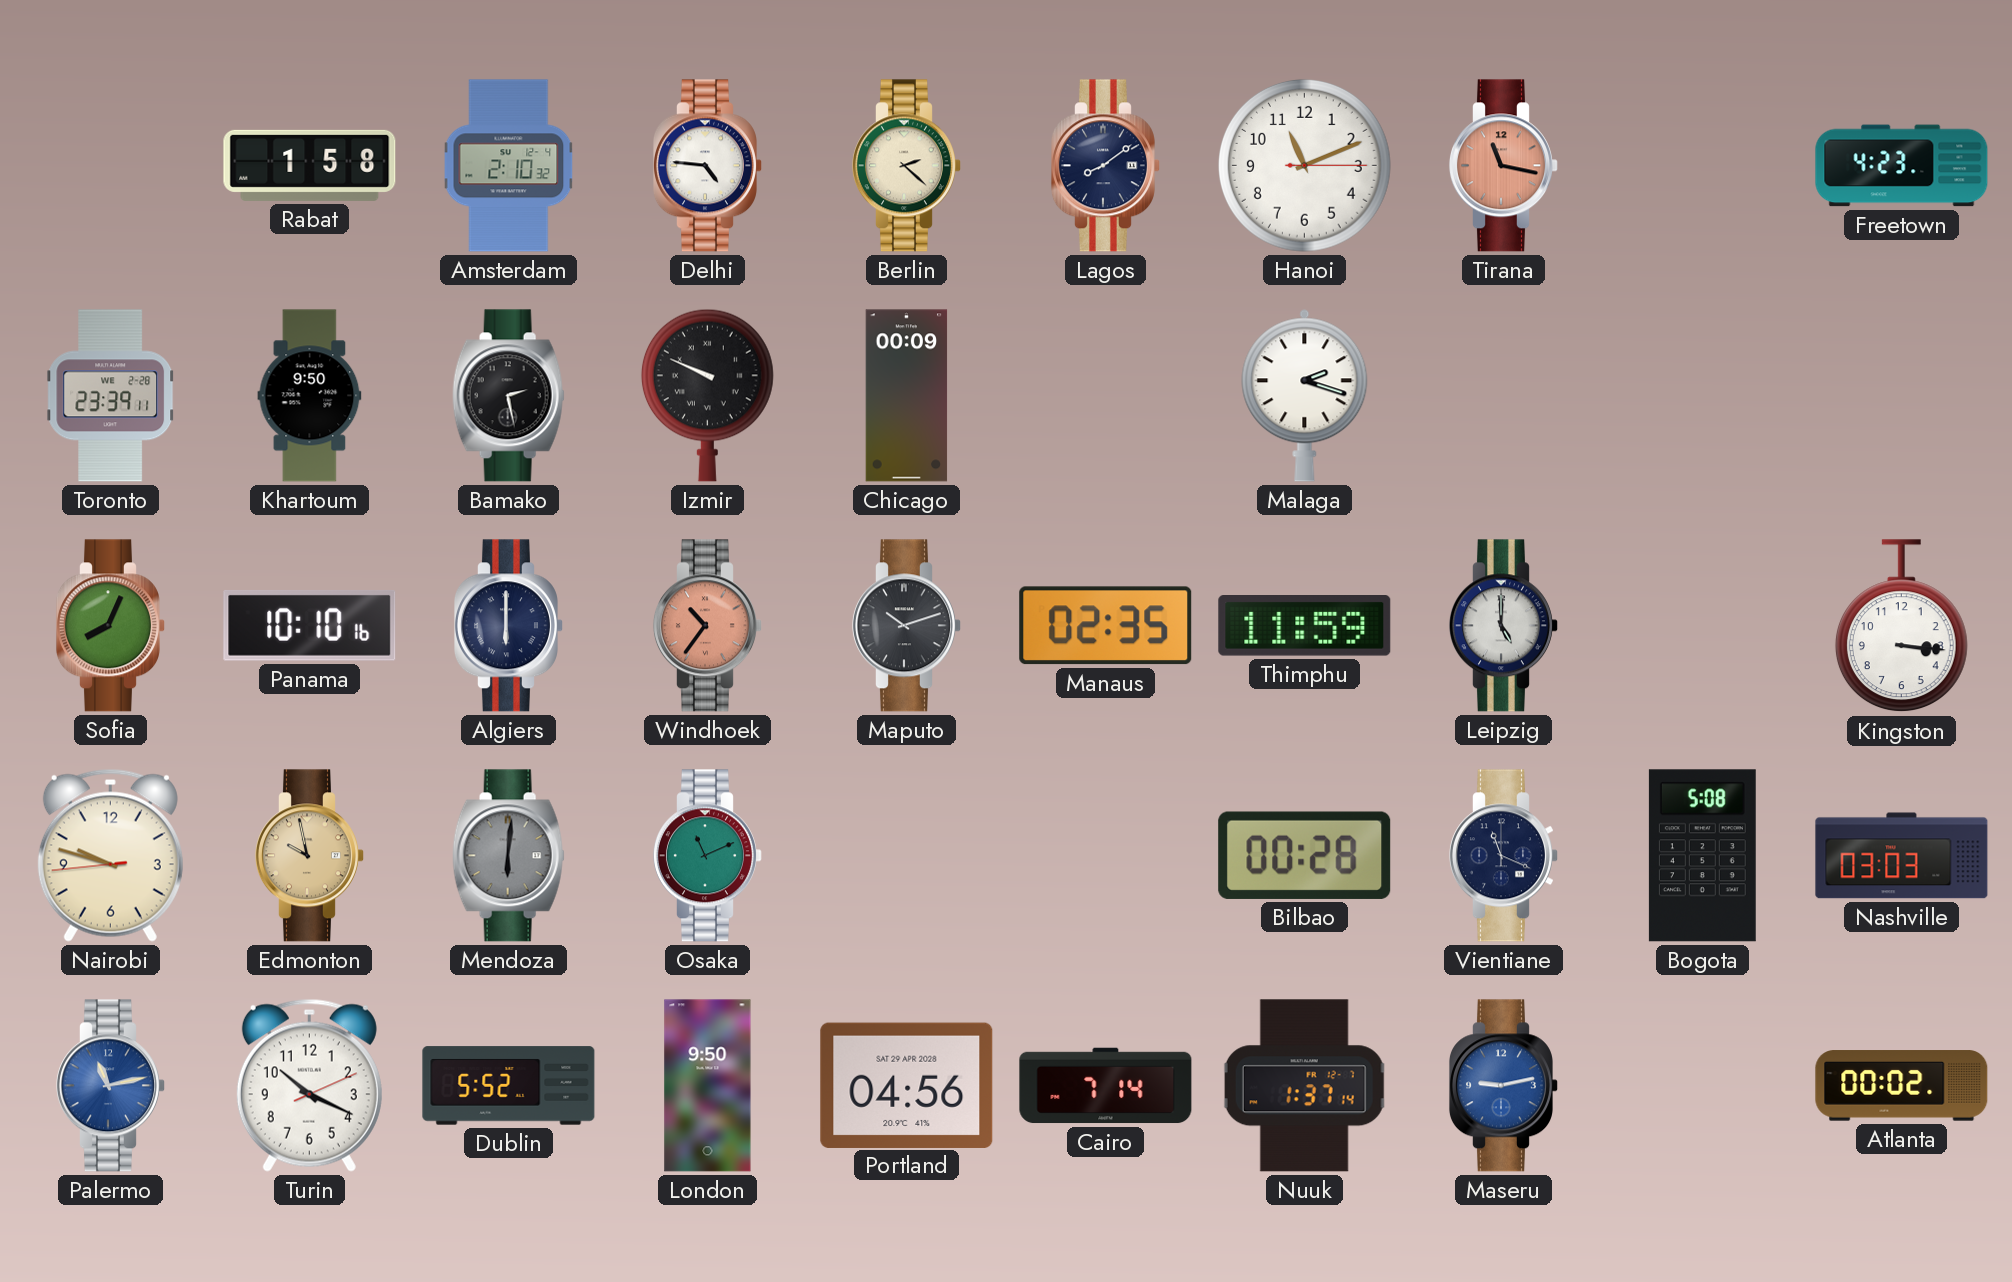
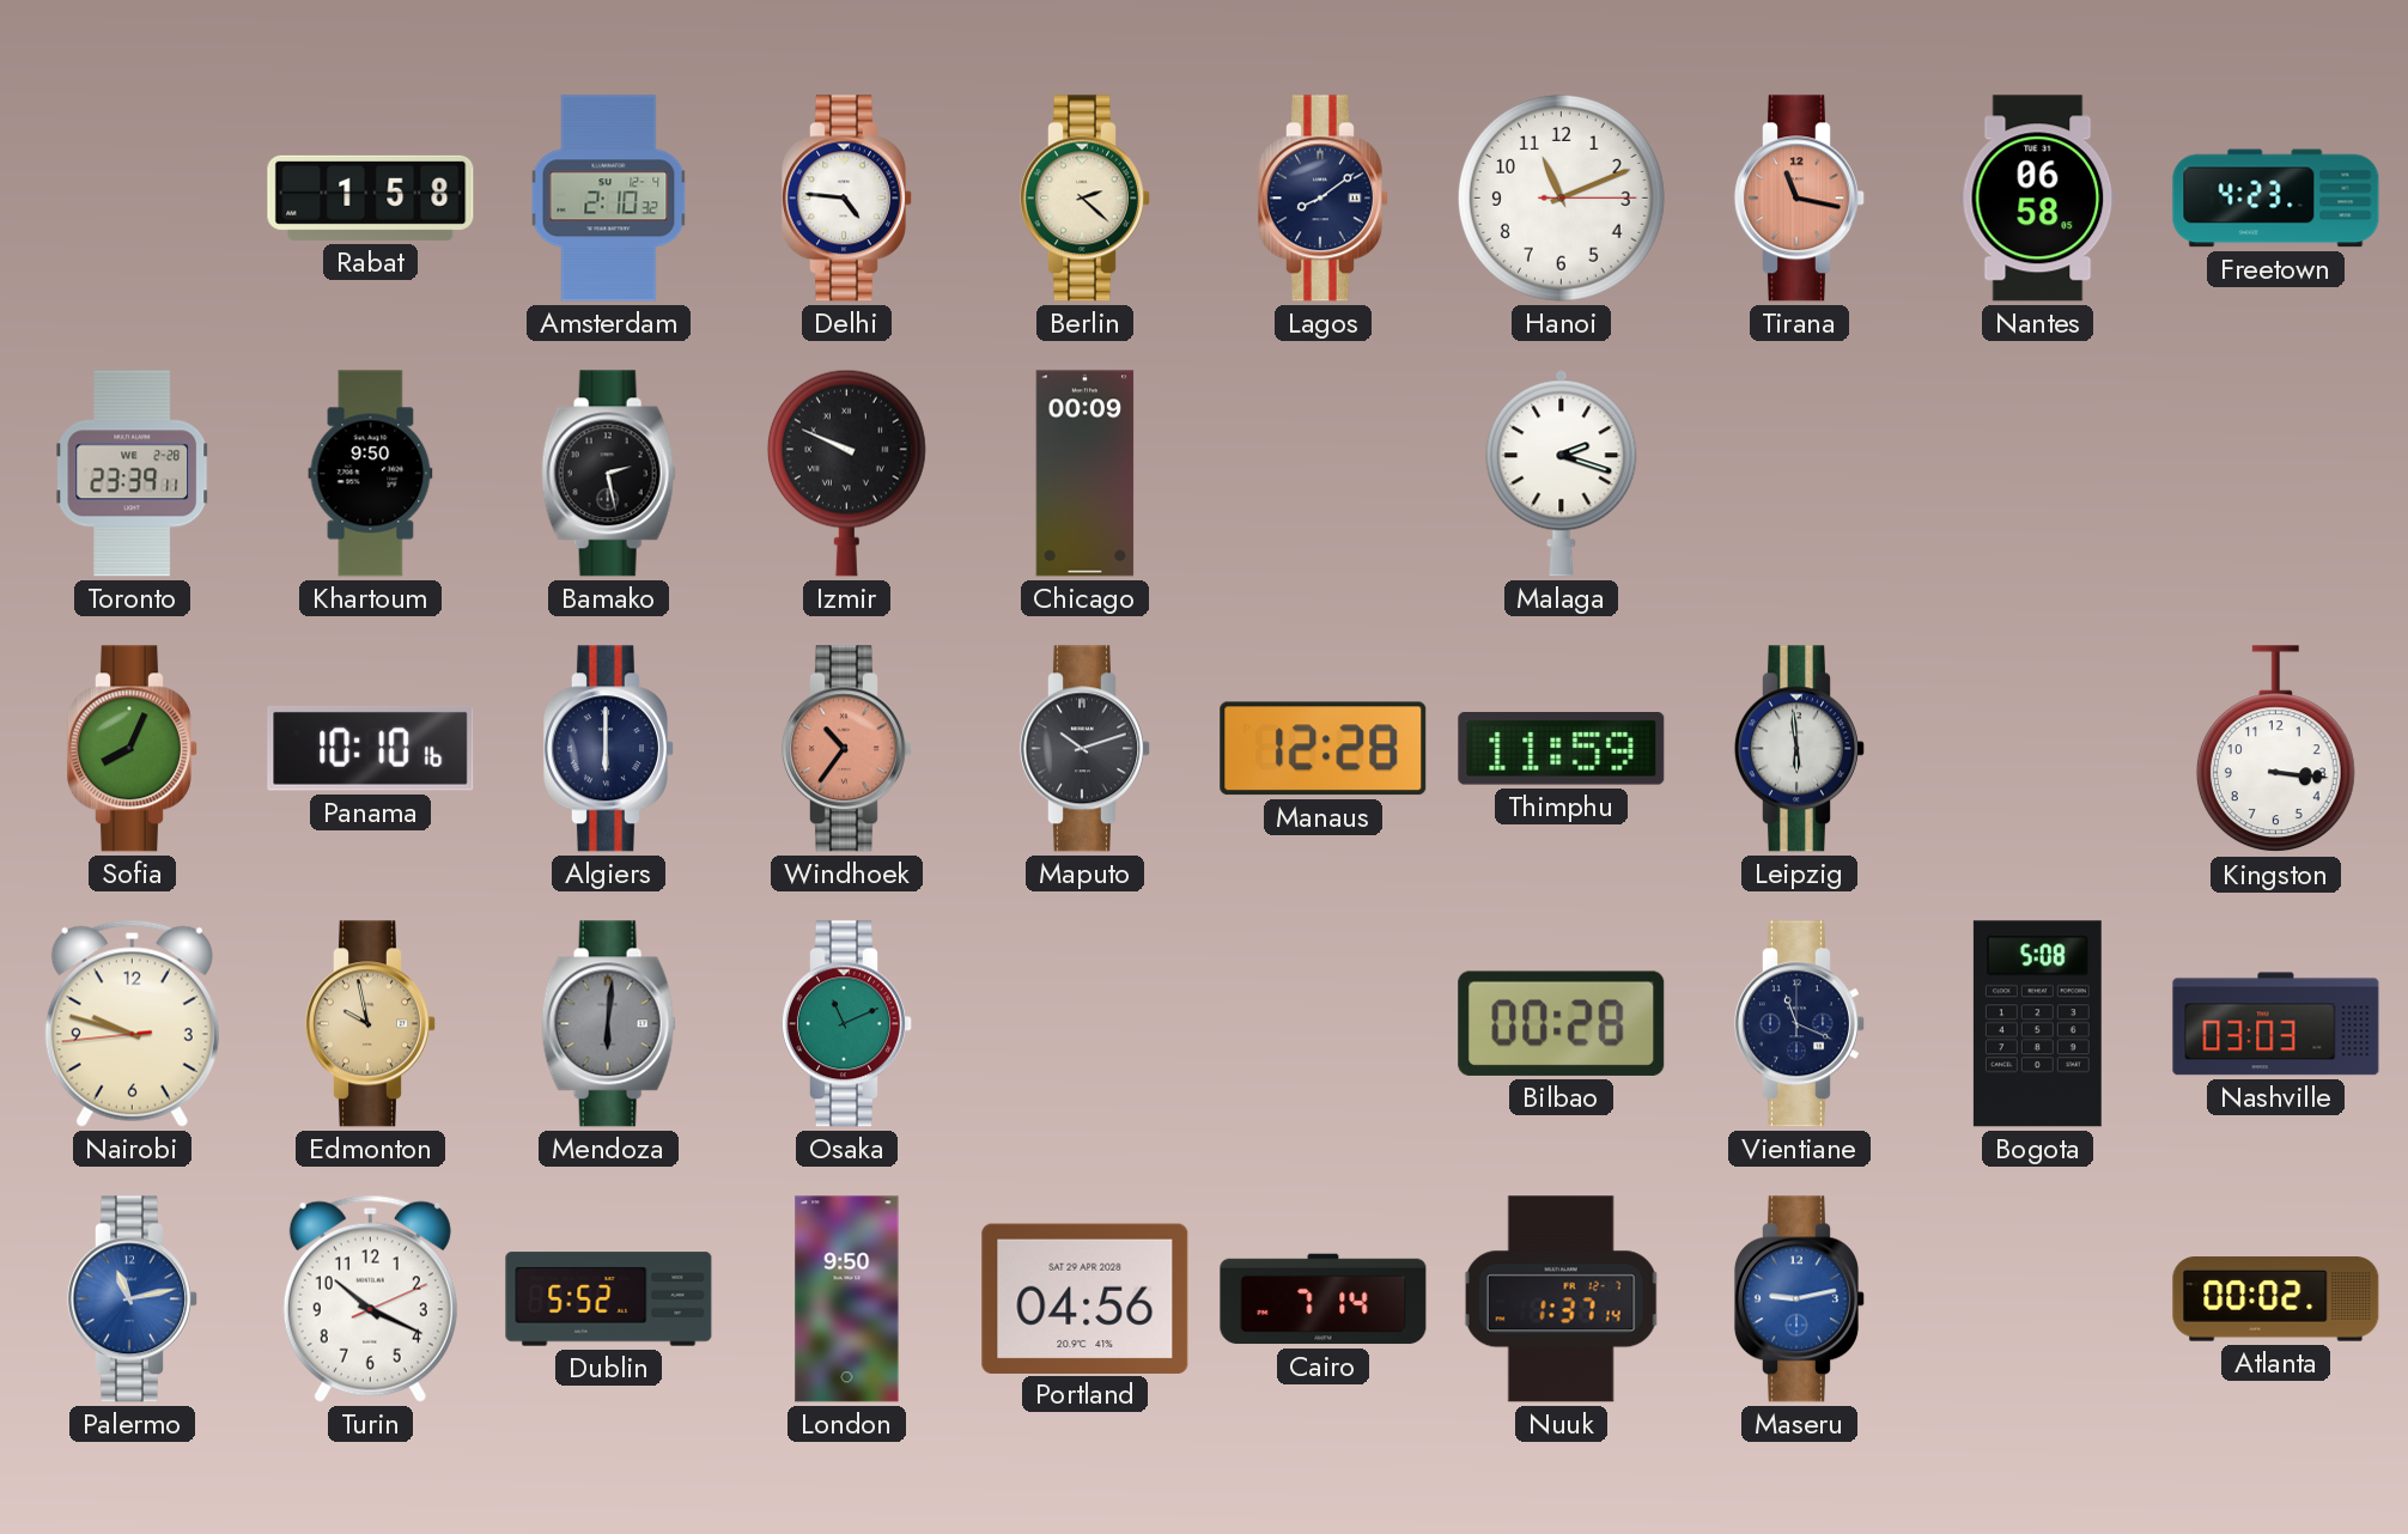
Nantes: none -> 06:58 (2038, 199)
Manaus: 02:35 -> 12:28 (1324, 749)
Leipzig: 5:00 -> 5:59 (1799, 749)
